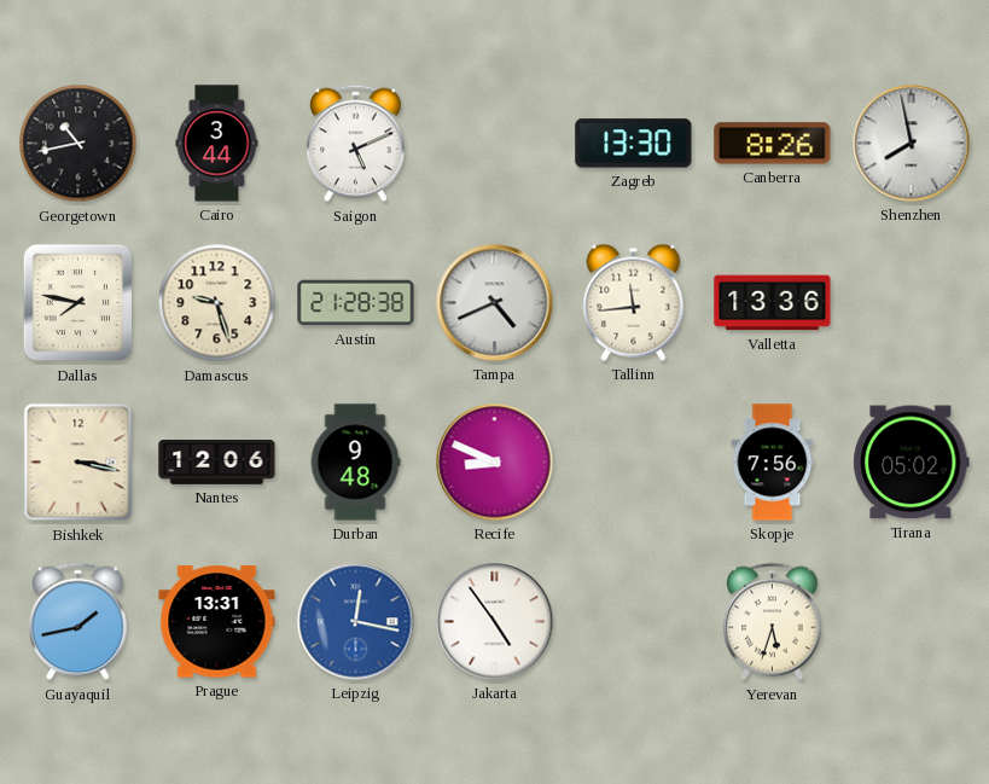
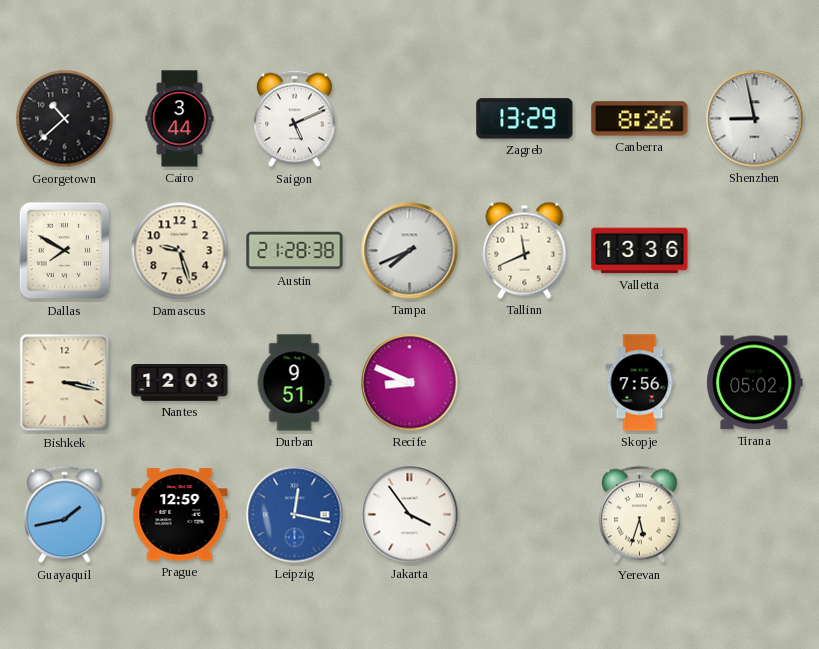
Georgetown: 10:43 -> 10:38 (65, 119)
Zagreb: 13:30 -> 13:29 (525, 119)
Shenzhen: 7:58 -> 8:58 (755, 119)
Dallas: 7:47 -> 7:50 (64, 251)
Tampa: 4:41 -> 7:41 (410, 251)
Tallinn: 11:44 -> 11:41 (525, 250)
Nantes: 12:06 -> 12:03 (180, 383)
Durban: 9:48 -> 9:51 (294, 383)
Prague: 13:31 -> 12:59 (180, 515)
Jakarta: 4:54 -> 3:54 (410, 515)
